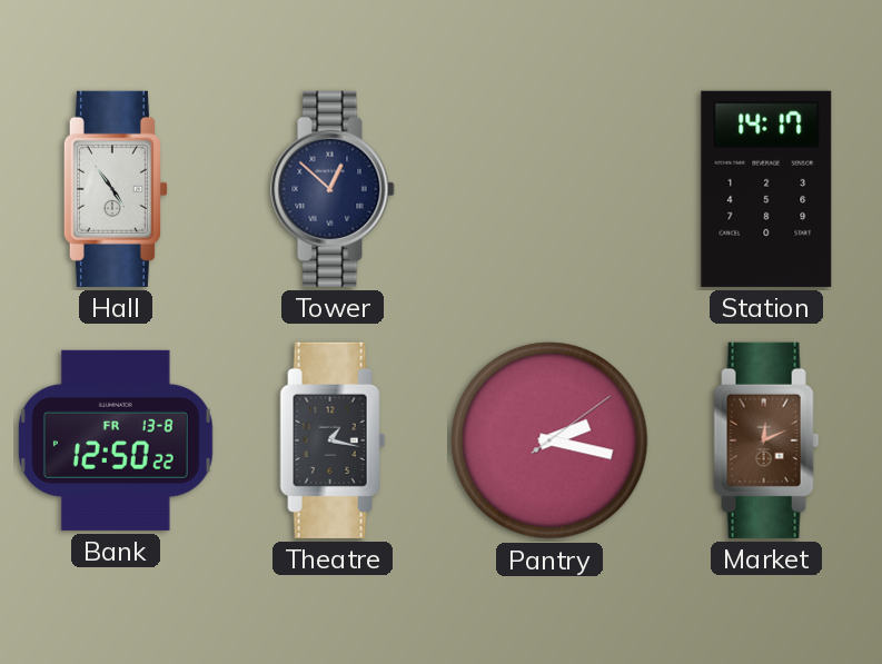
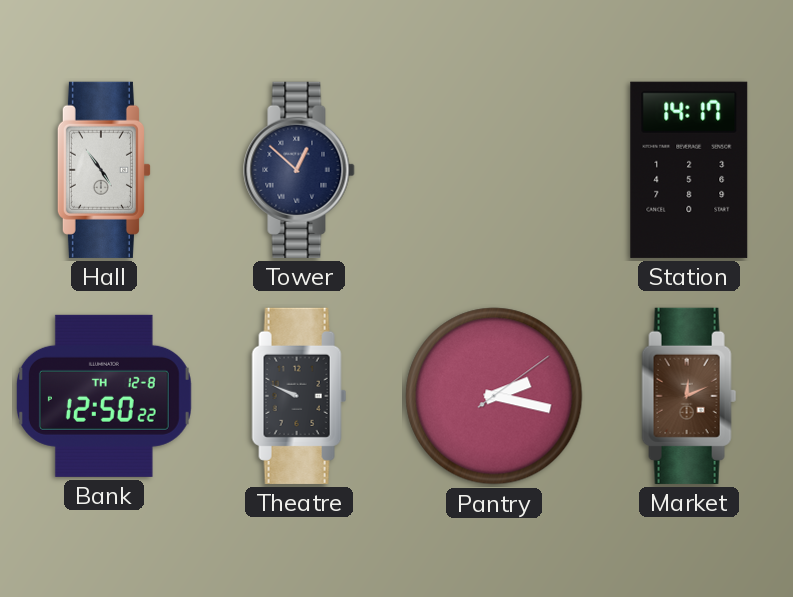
Bank date: FR 13-8 -> TH 12-8 (104, 396)
Theatre: 1:17 -> 9:49 (299, 396)
